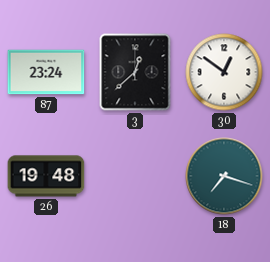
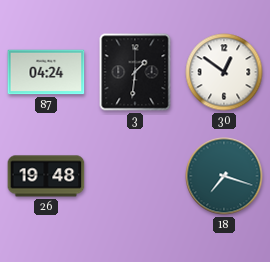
87: 23:24 -> 04:24 (46, 72)
3: 12:38 -> 1:31 (135, 72)
